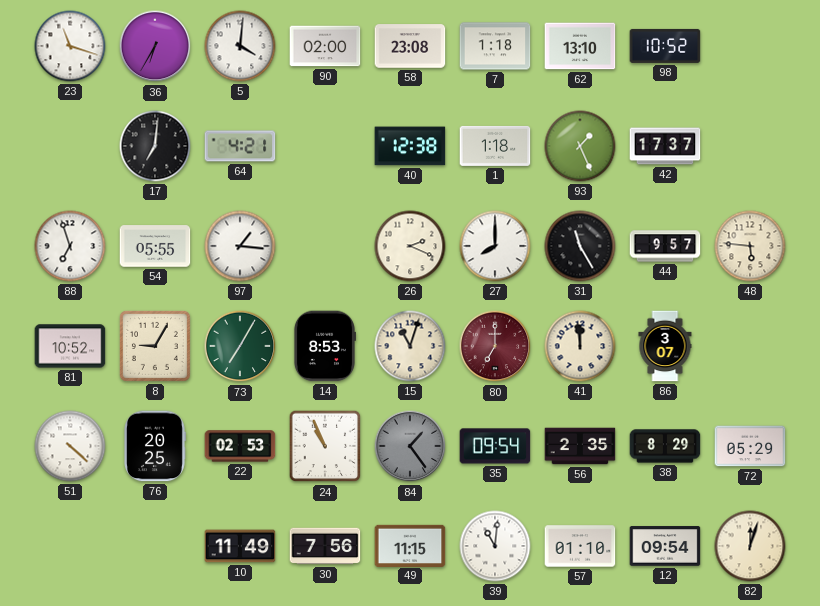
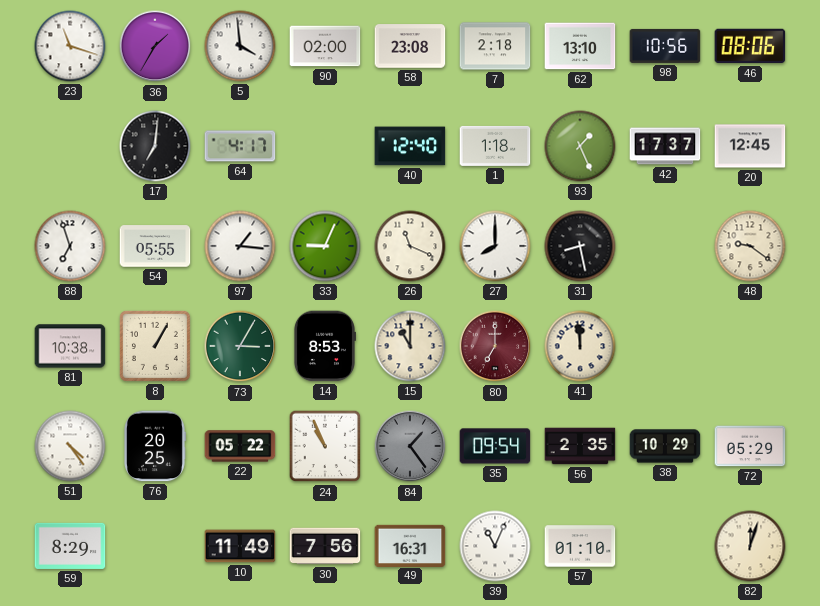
36: 6:35 -> 1:35 (155, 46)
5: 4:01 -> 3:59 (240, 46)
7: 1:18 -> 2:18 (495, 46)
98: 10:52 -> 10:56 (665, 46)
46: none -> 08:06 (750, 46)
64: 4:21 -> 4:17 (240, 146)
40: 12:38 -> 12:40 (410, 146)
20: none -> 12:45 (750, 146)
33: none -> 9:04 (325, 246)
26: 2:19 -> 11:19 (410, 246)
31: 11:25 -> 8:28 (580, 246)
44: 9:57 -> none (665, 246)
48: 5:46 -> 9:21 (750, 246)
81: 10:52 -> 10:38 (70, 346)
8: 9:05 -> 1:05 (155, 346)
73: 7:05 -> 3:05 (240, 346)
15: 11:03 -> 11:00 (410, 346)
86: 3:07 -> none (665, 346)
51: 4:22 -> 4:24 (70, 446)
22: 02:53 -> 05:22 (240, 446)
38: 8:29 -> 10:29 (665, 446)
59: none -> 8:29 (70, 546)
49: 11:15 -> 16:31 (410, 545)
39: 11:01 -> 11:04 (495, 546)
12: 09:54 -> none (665, 546)
